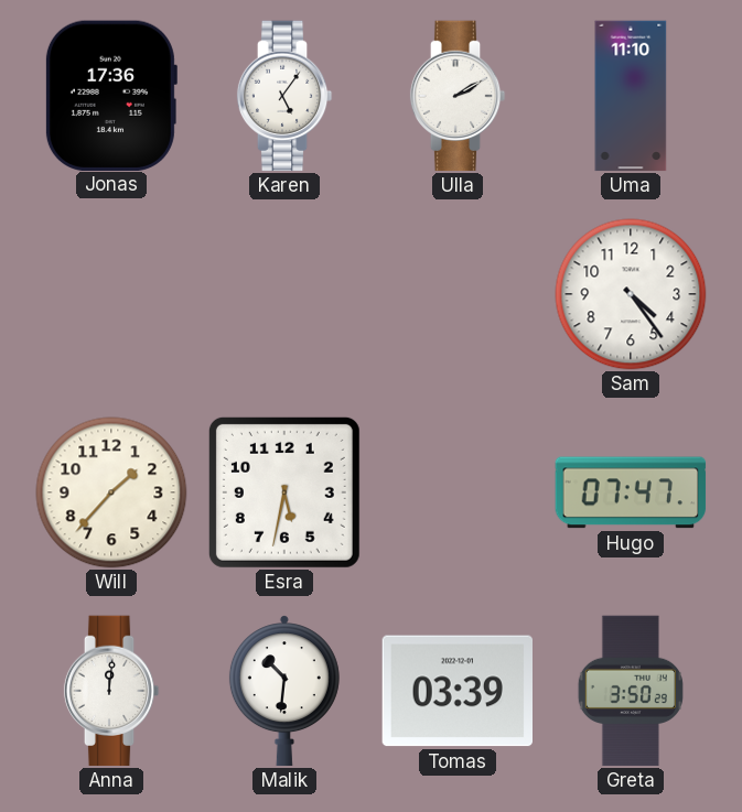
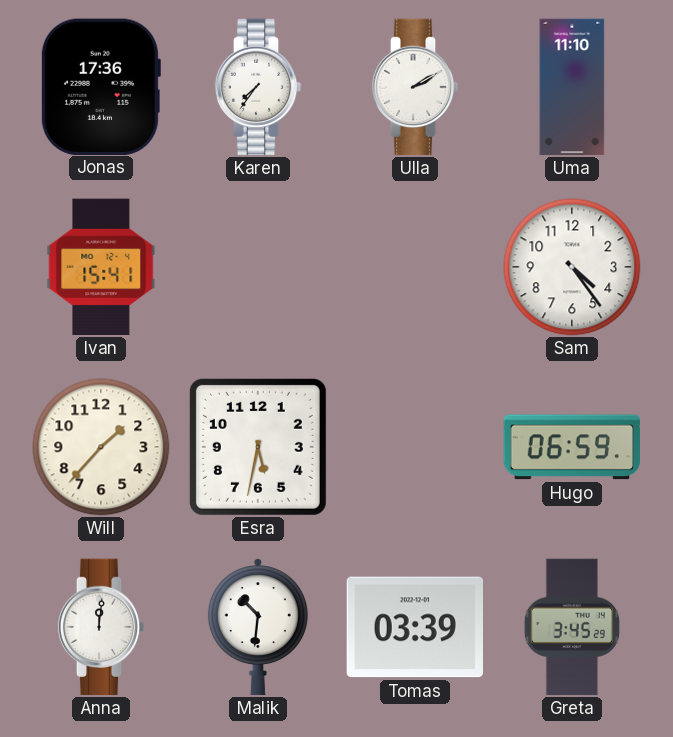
Karen: 5:06 -> 7:36 (258, 87)
Ivan: none -> 15:41 (101, 267)
Hugo: 07:47 -> 06:59 (572, 447)
Greta: 3:50 -> 3:45 (572, 627)
